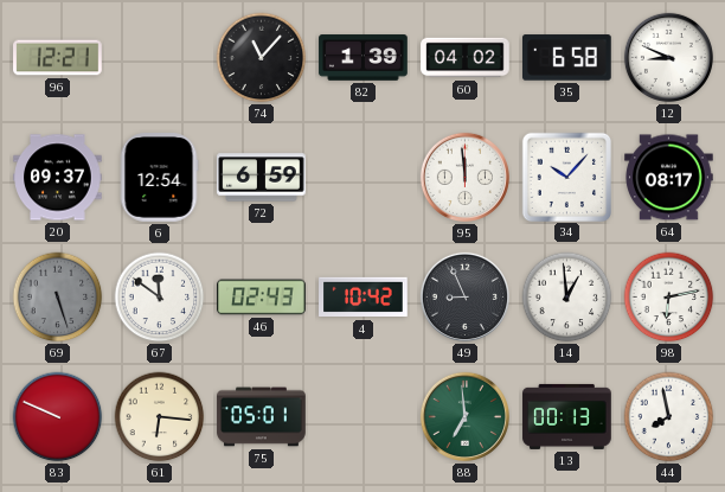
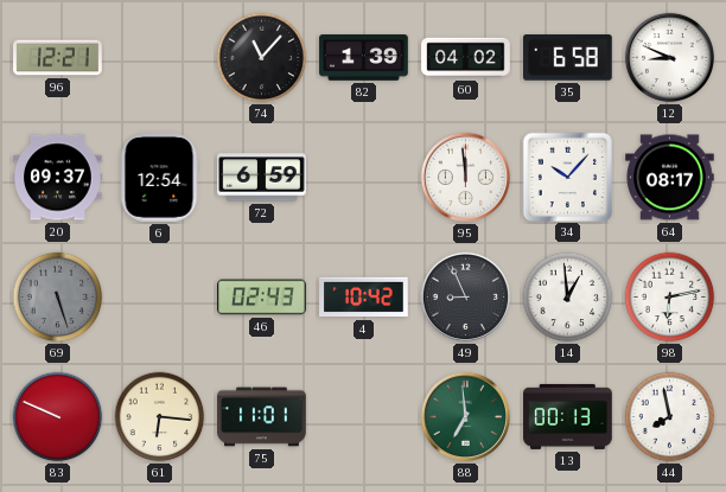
67: 11:51 -> none (160, 298)
75: 05:01 -> 11:01 (262, 417)
